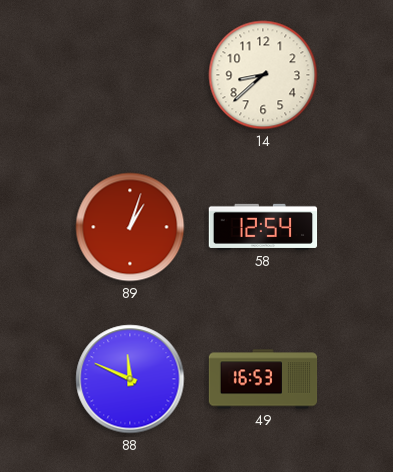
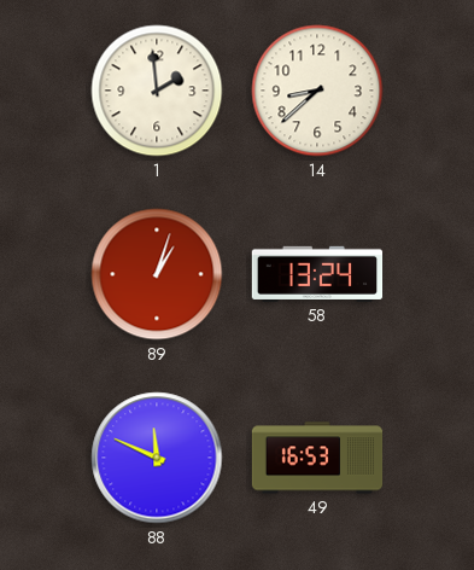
1: none -> 1:59 (157, 91)
58: 12:54 -> 13:24 (317, 274)
